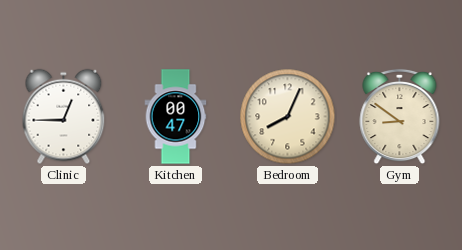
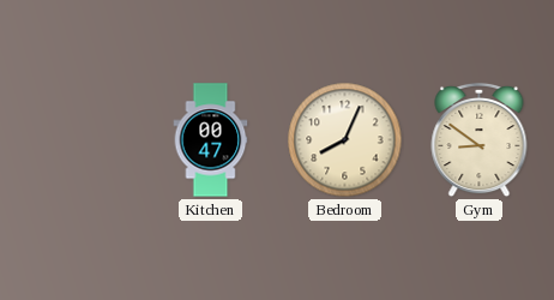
Clinic: 12:45 -> none (64, 117)
